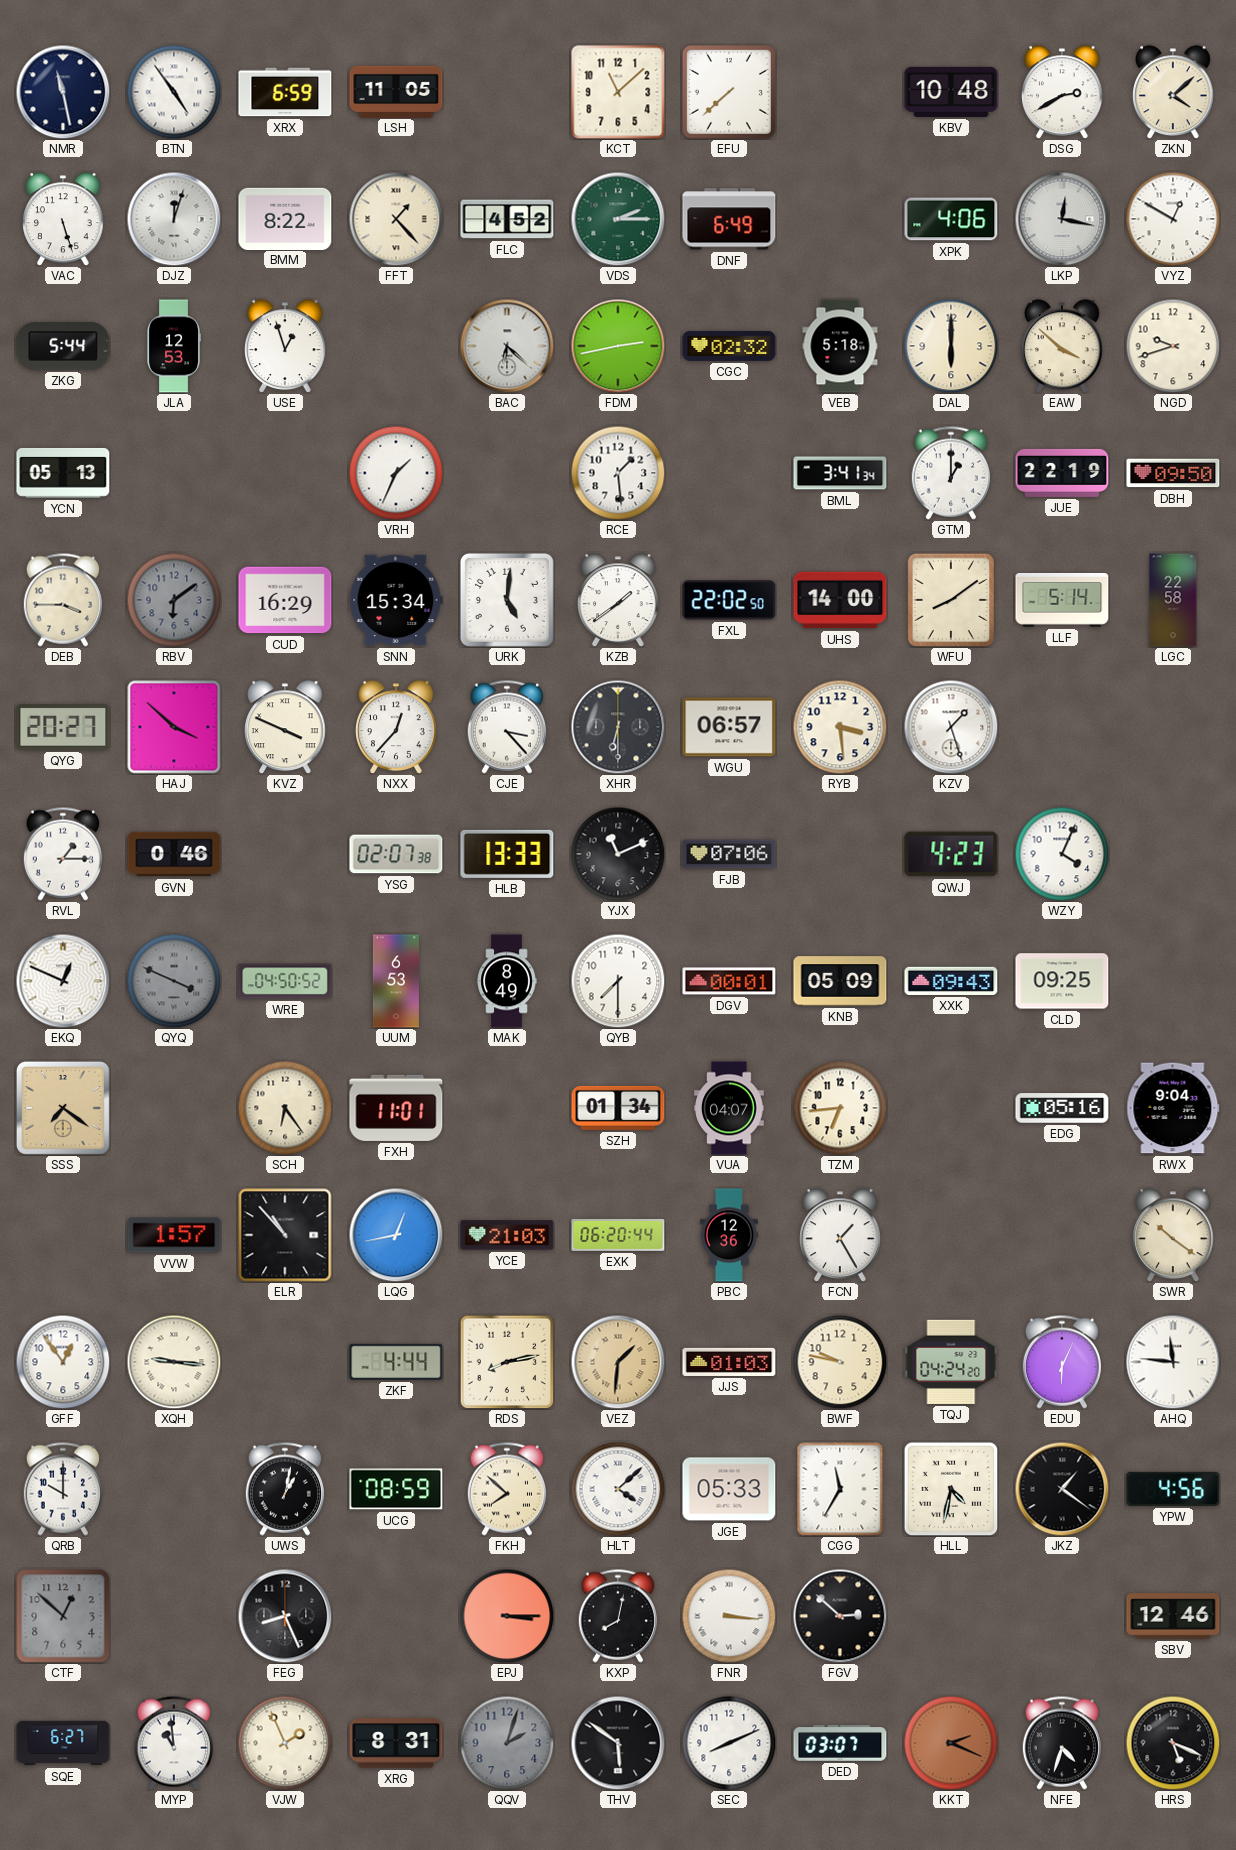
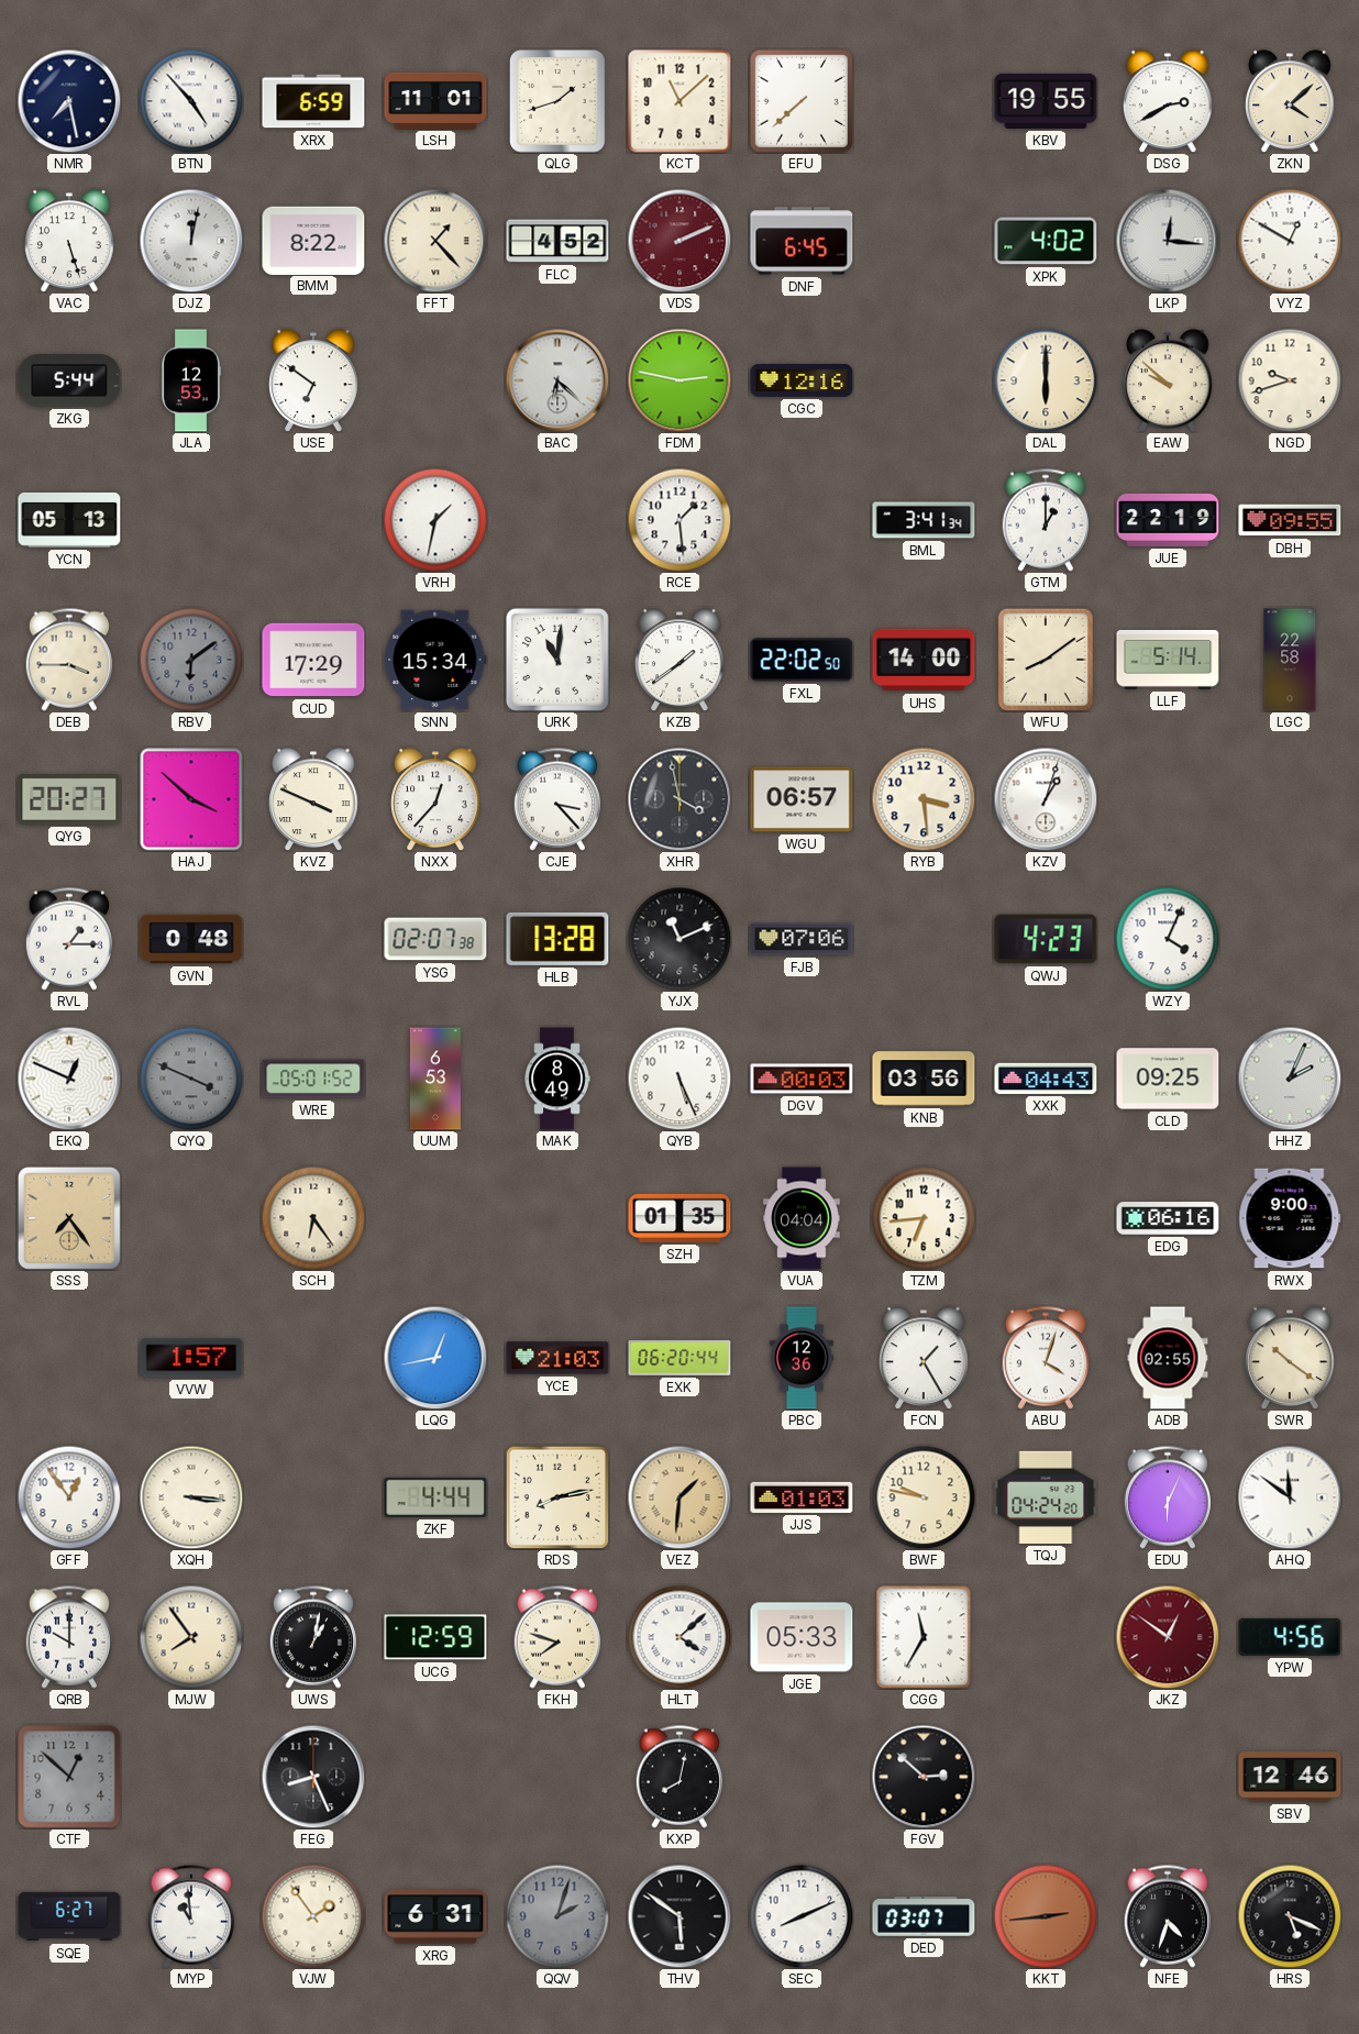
NMR: 11:28 -> 7:28 (69, 101)
BTN: 4:54 -> 4:53 (191, 101)
LSH: 11:05 -> 11:01 (435, 100)
QLG: none -> 1:42 (559, 102)
KBV: 10:48 -> 19:55 (1046, 101)
DJZ: 12:03 -> 12:02 (191, 241)
VDS: 2:15 -> 2:11 (679, 241)
VDS dial: green -> burgundy (679, 241)
DNF: 6:49 -> 6:45 (802, 241)
XPK: 4:06 -> 4:02 (1046, 241)
LKP: 12:17 -> 12:16 (1168, 241)
USE: 12:57 -> 6:51 (313, 380)
FDM: 2:43 -> 2:47 (679, 380)
CGC: 02:32 -> 12:16 (802, 380)
VEB: 5:18 -> none (840, 346)
EAW: 3:52 -> 9:52 (1168, 380)
VRH: 1:34 -> 1:32 (435, 520)
DBH: 09:50 -> 09:55 (1290, 520)
CUD: 16:29 -> 17:29 (313, 660)
URK: 5:01 -> 11:01 (557, 660)
XHR: 6:30 -> 3:58 (679, 799)
KZV: 1:27 -> 1:03 (1046, 799)
GVN: 0:46 -> 0:48 (191, 939)
HLB: 13:33 -> 13:28 (557, 939)
WRE: 04:50 -> 05:01 (313, 1079)
QYB: 7:30 -> 5:26 (679, 1079)
DGV: 00:01 -> 00:03 (802, 1079)
KNB: 05:09 -> 03:56 (924, 1079)
XXK: 09:43 -> 04:43 (1046, 1079)
HHZ: none -> 2:04 (1290, 1079)
SSS: 7:21 -> 7:24 (69, 1218)
FXH: 11:01 -> none (396, 1108)
SZH: 01:34 -> 01:35 (679, 1218)
VUA: 04:07 -> 04:04 (802, 1218)
EDG: 05:16 -> 06:16 (1168, 1218)
RWX: 9:04 -> 9:00 (1290, 1218)
ELR: 10:53 -> none (285, 1235)
ABU: none -> 4:03 (1046, 1358)
ADB: none -> 02:55 (1168, 1358)
XQH: 9:16 -> 3:16 (191, 1497)
AHQ: 11:46 -> 11:51 (1290, 1497)
MJW: none -> 7:54 (191, 1637)
UCG: 08:59 -> 12:59 (435, 1637)
FKH: 7:52 -> 7:48 (557, 1637)
HLL: 4:32 -> none (951, 1489)
JKZ: 1:21 -> 12:51 (1168, 1637)
JKZ dial: black -> burgundy (1168, 1637)
EPJ: 3:15 -> none (507, 1616)
FNR: 3:16 -> none (729, 1616)
VJW: 1:56 -> 1:54 (313, 1916)
XRG: 8:31 -> 6:31 (435, 1916)
KKT: 2:19 -> 2:44 (1046, 1916)
